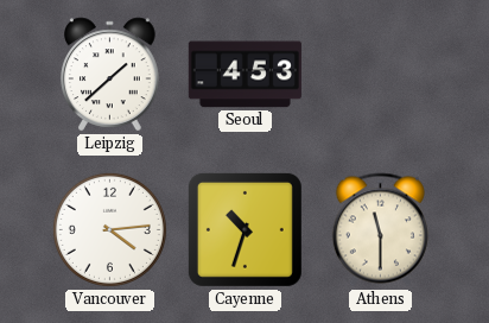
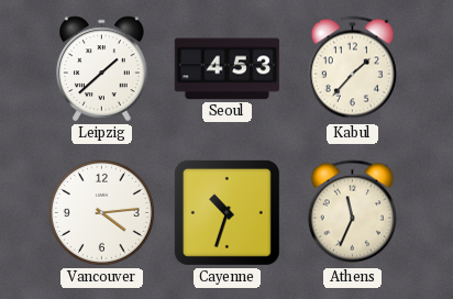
Kabul: none -> 1:37 (352, 69)
Athens: 11:30 -> 11:34 (352, 213)
